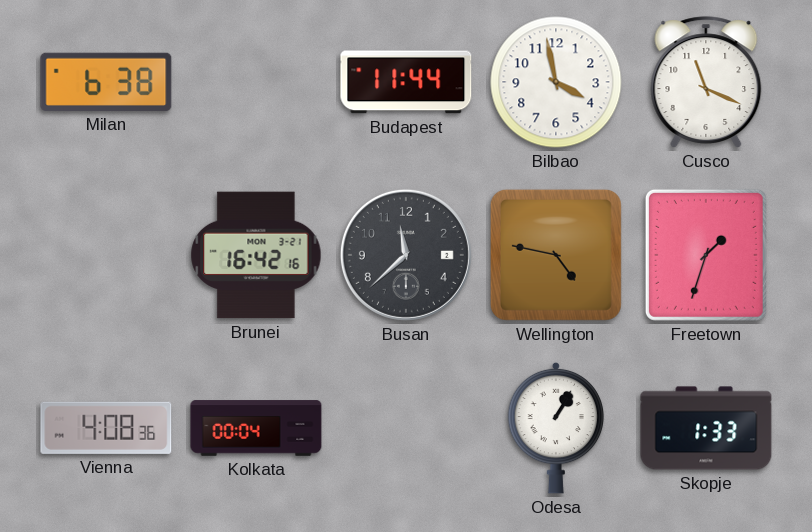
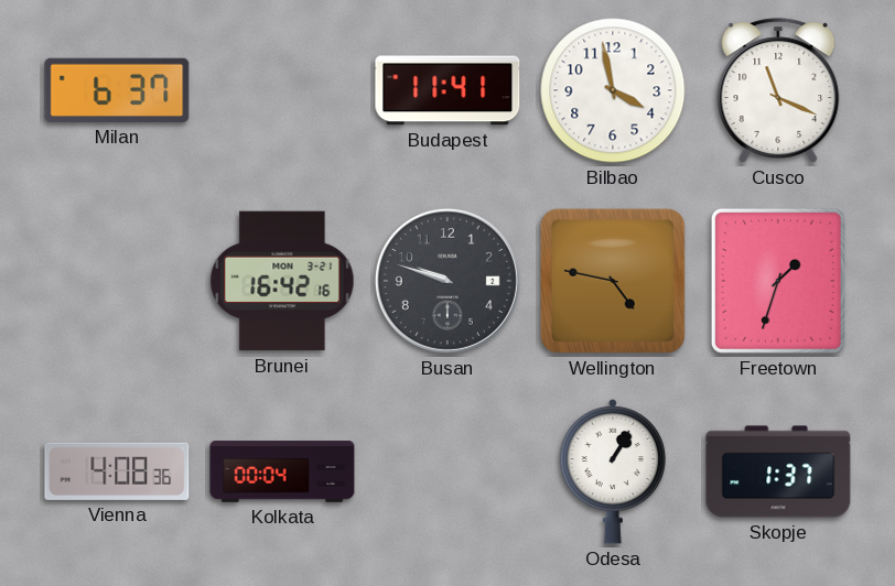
Milan: 6:38 -> 6:37 (117, 90)
Budapest: 11:44 -> 11:41 (447, 90)
Busan: 11:38 -> 9:48 (447, 281)
Skopje: 1:33 -> 1:37 (778, 471)
